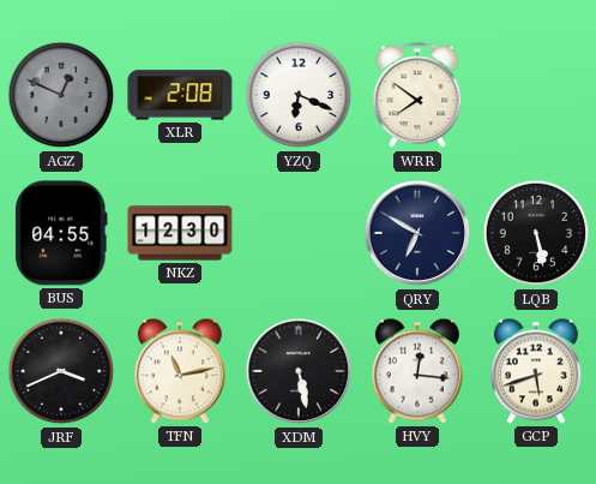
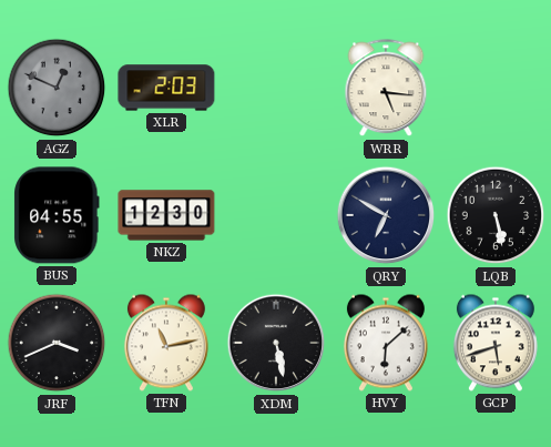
XLR: 2:08 -> 2:03 (166, 88)
YZQ: 6:19 -> none (299, 95)
WRR: 7:51 -> 5:16 (386, 89)
HVY: 12:16 -> 6:08 (386, 343)
